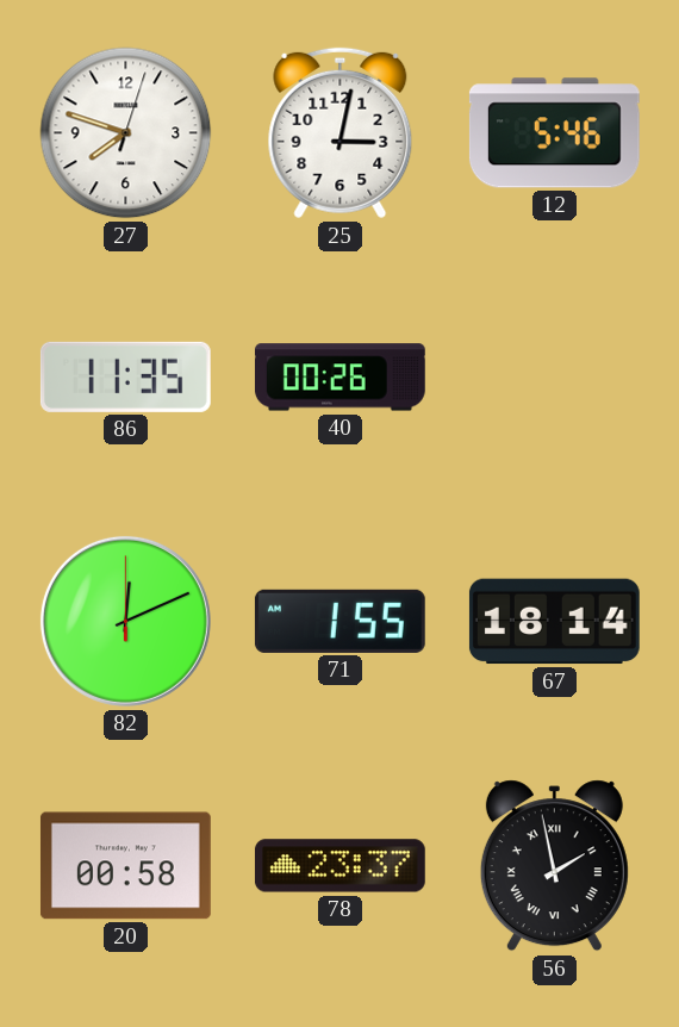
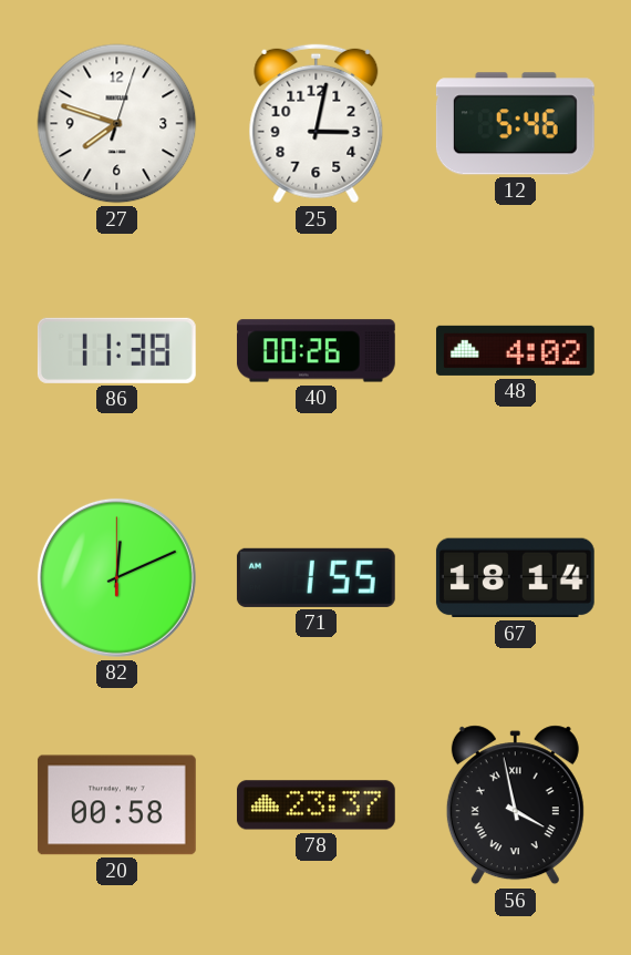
86: 11:35 -> 11:38 (116, 350)
48: none -> 4:02 (515, 350)
56: 1:58 -> 3:58 (515, 805)
